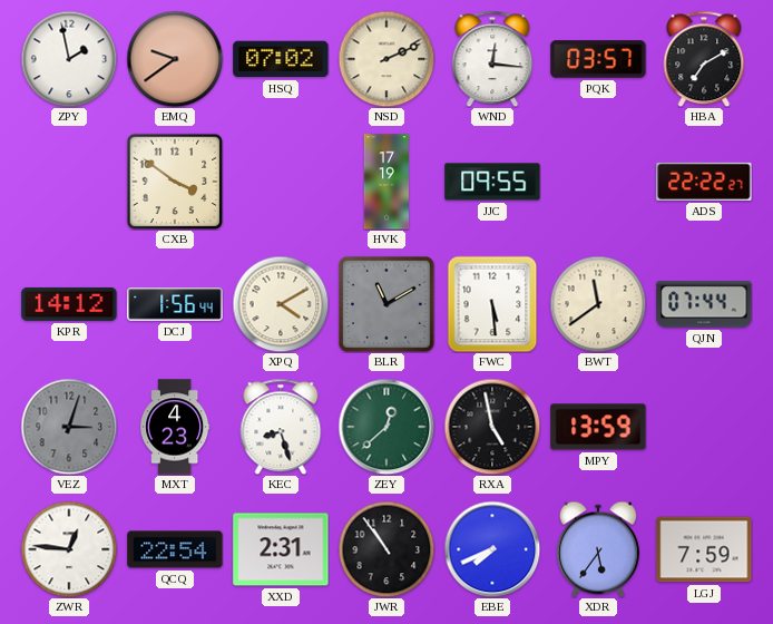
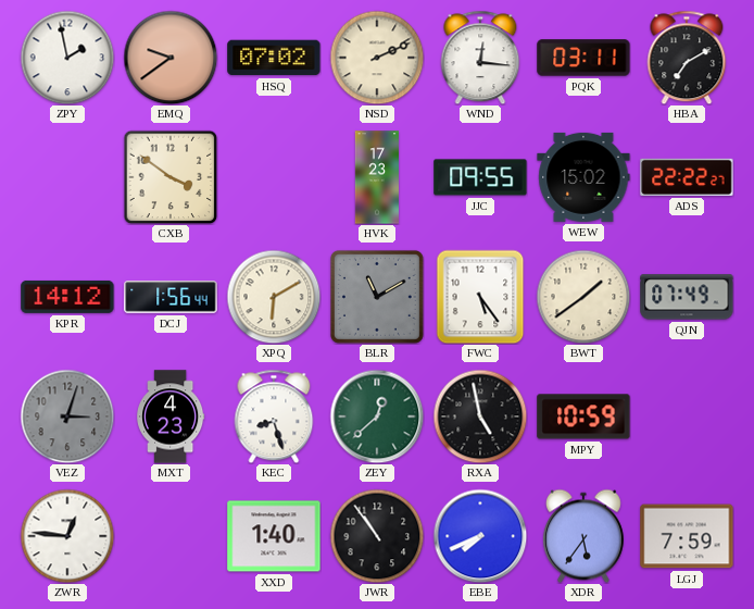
PQK: 03:57 -> 03:11 (583, 58)
HVK: 17:19 -> 17:23 (377, 177)
WEW: none -> 15:02 (583, 177)
XPQ: 4:10 -> 6:10 (274, 297)
FWC: 5:29 -> 5:24 (480, 297)
BWT: 11:39 -> 1:39 (583, 297)
QJN: 07:44 -> 07:49 (687, 297)
MPY: 13:59 -> 10:59 (583, 417)
QCQ: 22:54 -> none (175, 549)
XXD: 2:31 -> 1:40 (274, 536)
